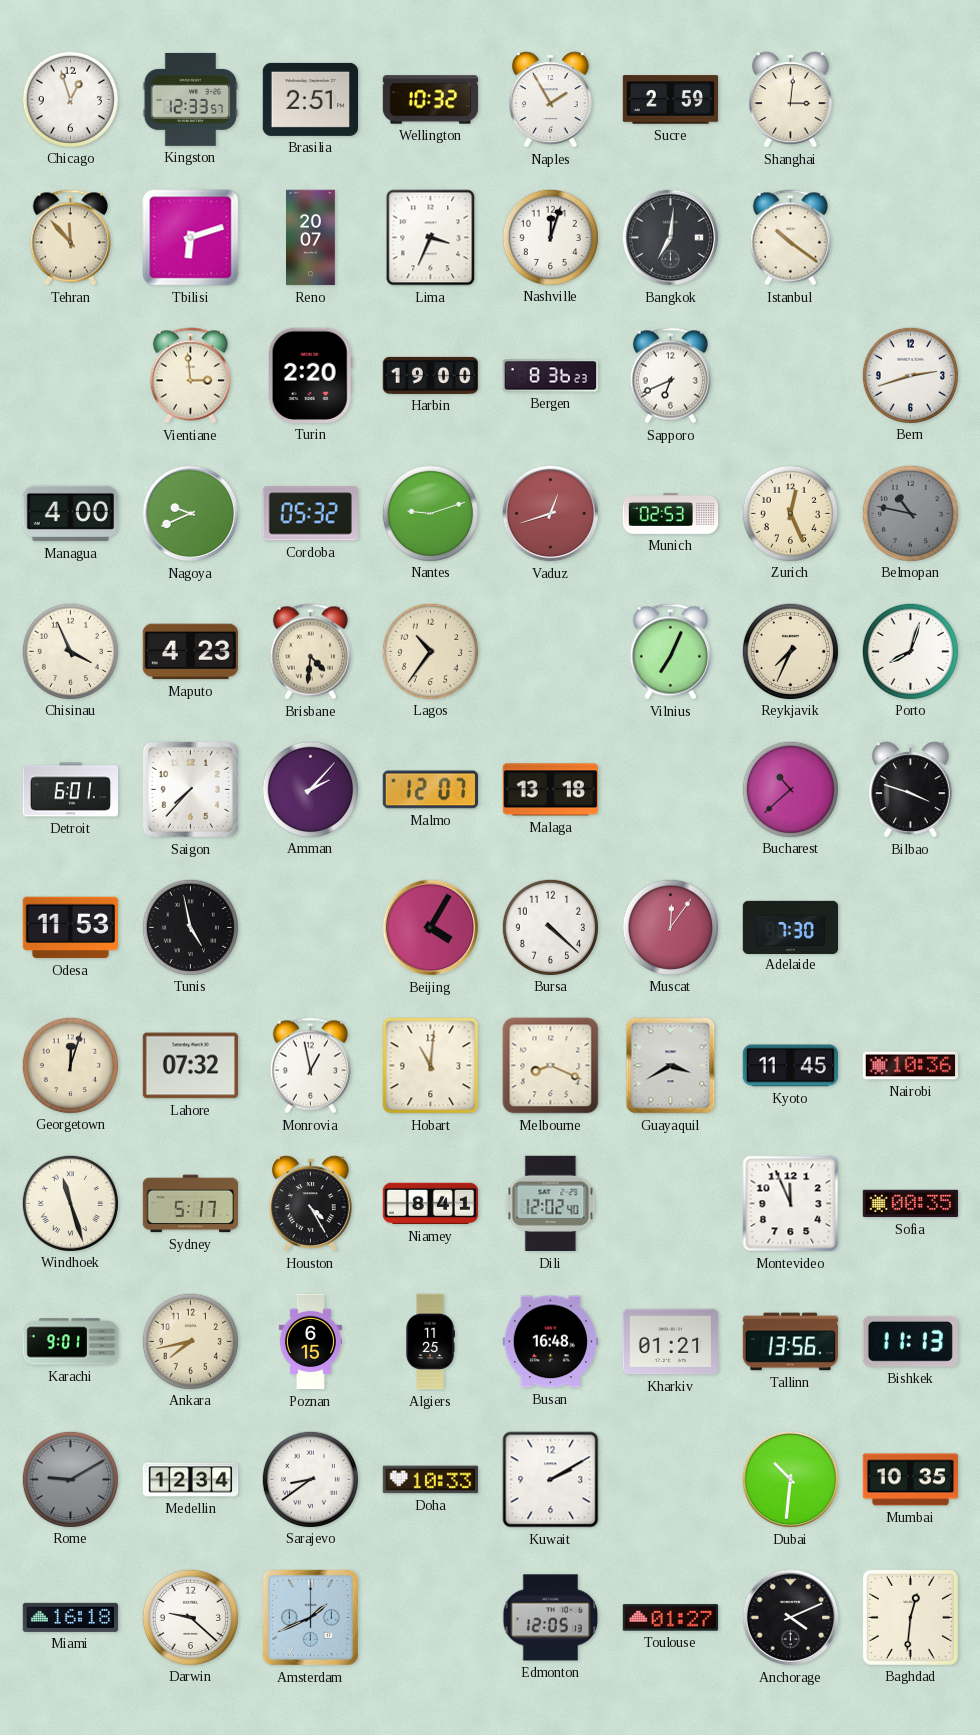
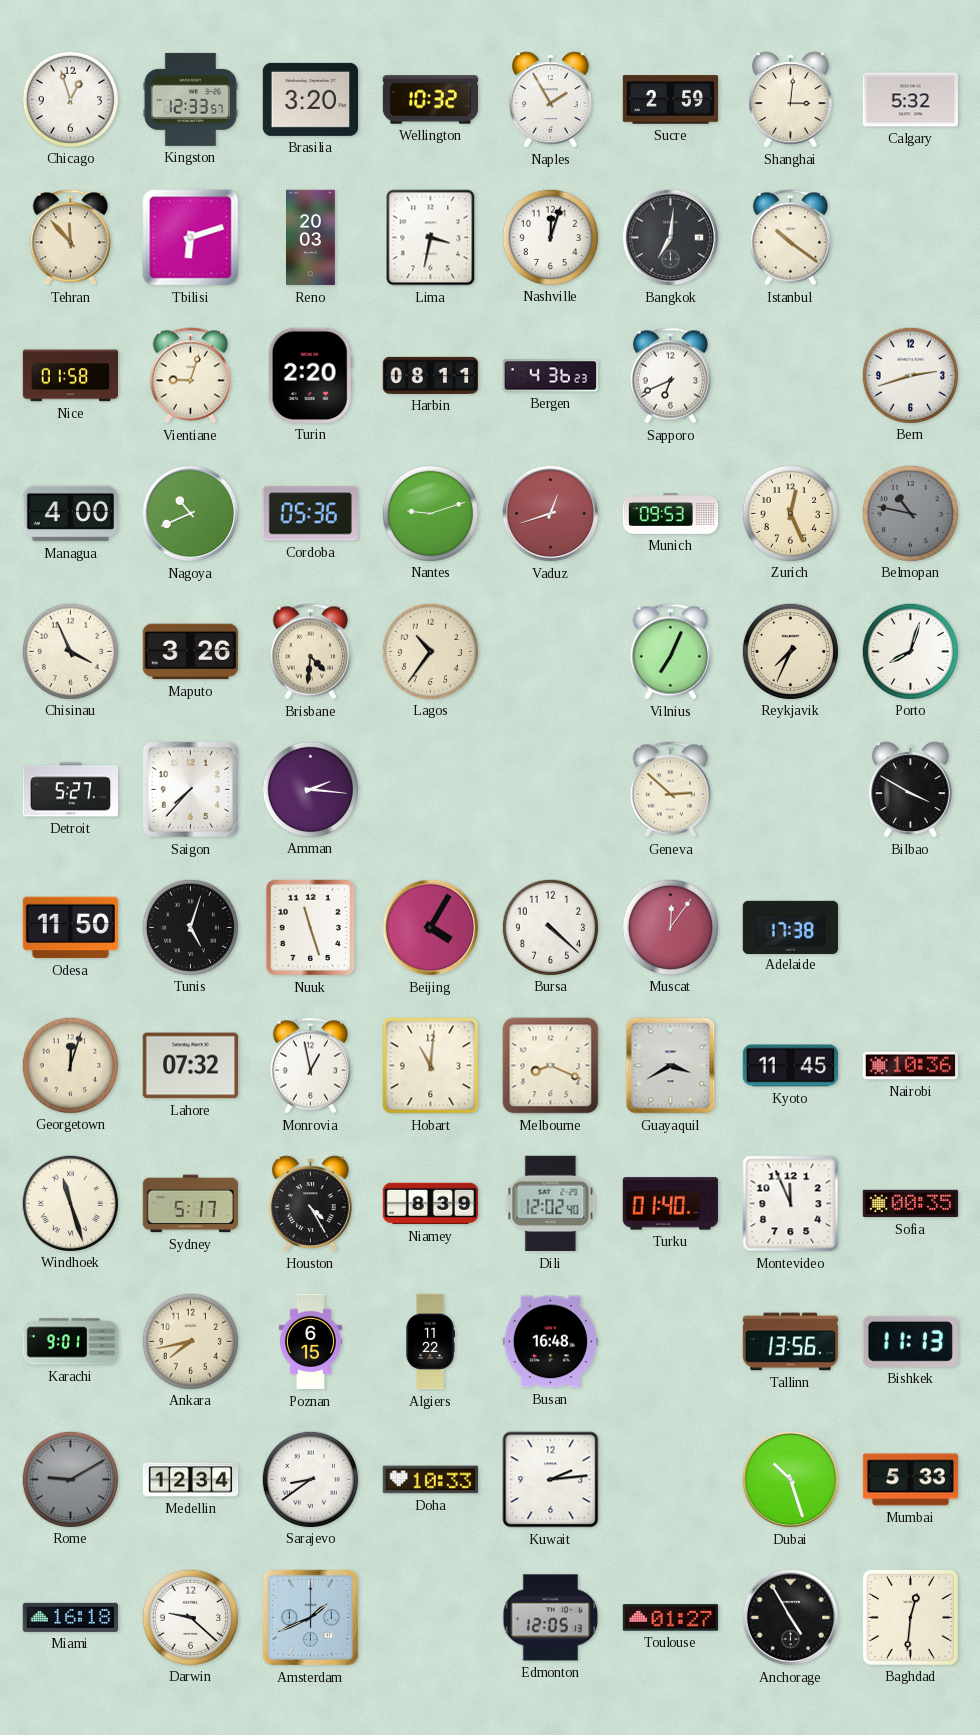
Brasilia: 2:51 -> 3:20 (311, 99)
Calgary: none -> 5:32 (910, 100)
Reno: 20:07 -> 20:03 (311, 238)
Lima: 3:34 -> 3:32 (431, 238)
Nice: none -> 01:58 (71, 376)
Vientiane: 2:59 -> 9:03 (190, 376)
Harbin: 19:00 -> 08:11 (431, 375)
Bergen: 8:36 -> 4:36 (551, 376)
Nagoya: 9:41 -> 10:41 (191, 514)
Cordoba: 05:32 -> 05:36 (310, 514)
Munich: 02:53 -> 09:53 (671, 514)
Maputo: 4:23 -> 3:26 (190, 652)
Detroit: 6:01 -> 5:27 (70, 790)
Amman: 2:07 -> 2:16 (310, 789)
Malmo: 12:07 -> none (430, 790)
Malaga: 13:18 -> none (550, 790)
Geneva: none -> 2:52 (670, 790)
Bucharest: 10:38 -> none (790, 789)
Bilbao: 3:48 -> 3:50 (910, 790)
Odesa: 11:53 -> 11:50 (71, 928)
Tunis: 4:58 -> 5:03 (190, 927)
Nuuk: none -> 11:27 (310, 927)
Adelaide: 7:30 -> 17:38 (791, 927)
Niamey: 8:41 -> 8:39 (431, 1204)
Turku: none -> 01:40 (670, 1204)
Algiers: 11:25 -> 11:22 (430, 1342)
Kharkiv: 01:21 -> none (671, 1342)
Kuwait: 2:10 -> 2:14 (551, 1480)
Dubai: 10:31 -> 10:27 (791, 1480)
Mumbai: 10:35 -> 5:33 (911, 1480)
Anchorage: 4:11 -> 4:55 (791, 1618)
